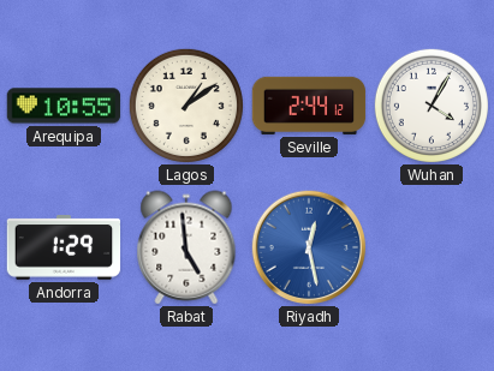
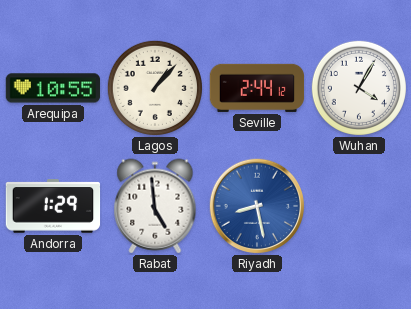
Lagos: 1:09 -> 1:07 (155, 88)
Riyadh: 12:28 -> 8:28 (257, 206)
